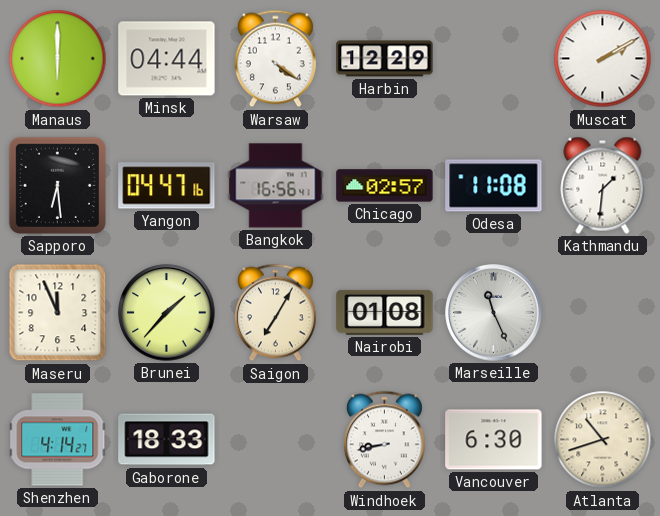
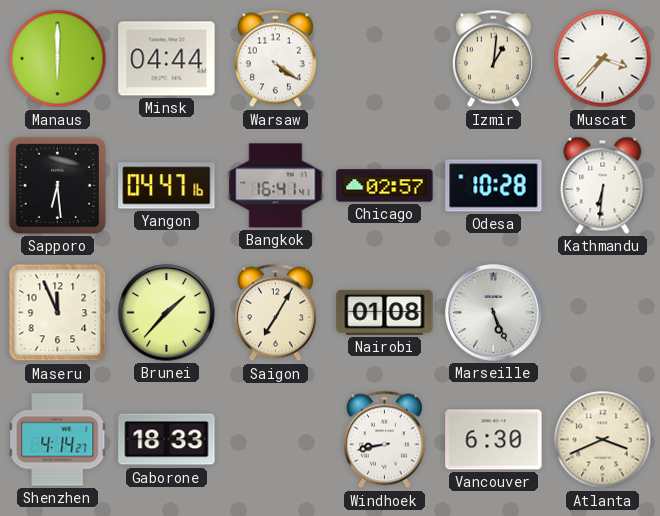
Harbin: 12:29 -> none (385, 59)
Izmir: none -> 1:01 (493, 59)
Muscat: 2:10 -> 3:37 (603, 59)
Bangkok: 16:56 -> 16:41 (276, 186)
Odesa: 11:08 -> 10:28 (494, 186)
Kathmandu: 1:31 -> 6:31 (603, 185)
Marseille: 11:26 -> 5:26 (494, 313)
Atlanta: 10:42 -> 3:41 (603, 440)
